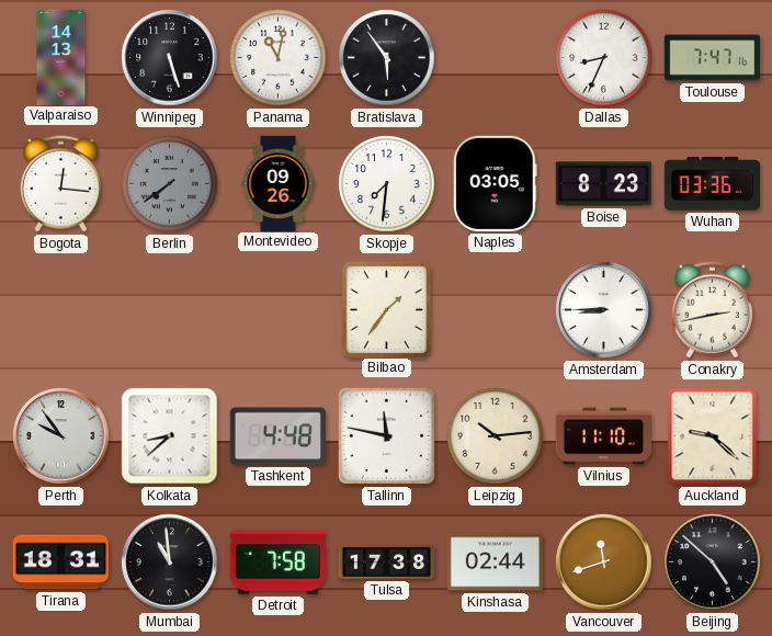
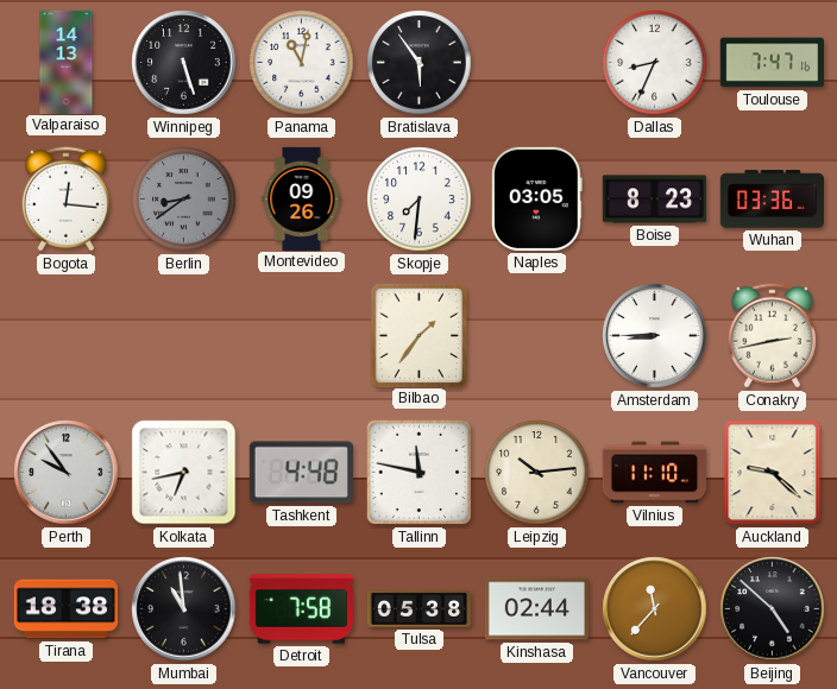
Berlin: 7:39 -> 8:39 (184, 200)
Kolkata: 8:38 -> 6:43 (184, 473)
Tirana: 18:31 -> 18:38 (65, 609)
Tulsa: 17:38 -> 05:38 (418, 609)
Vancouver: 11:42 -> 11:37 (655, 609)
